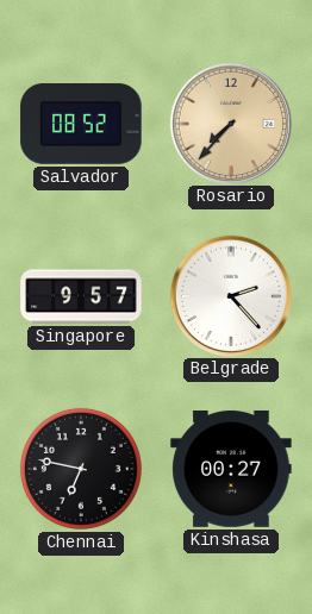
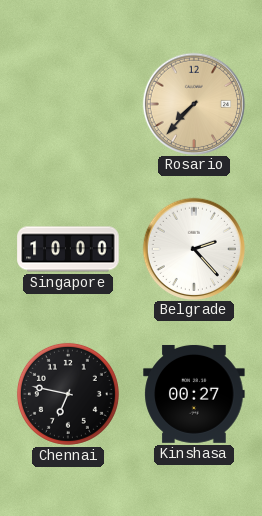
Salvador: 08:52 -> none (81, 124)
Singapore: 9:57 -> 10:00 (68, 249)
